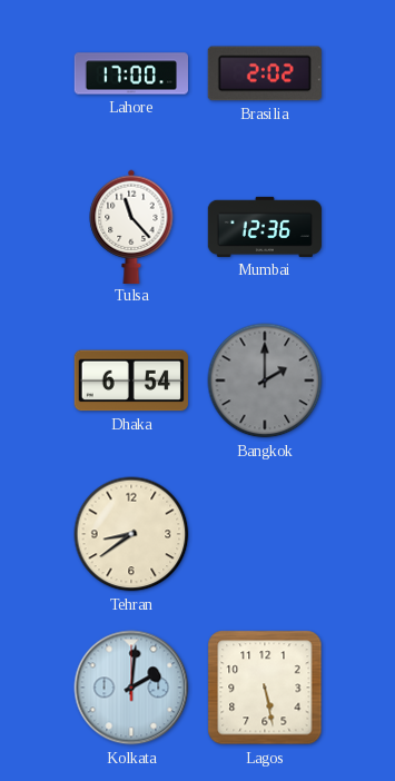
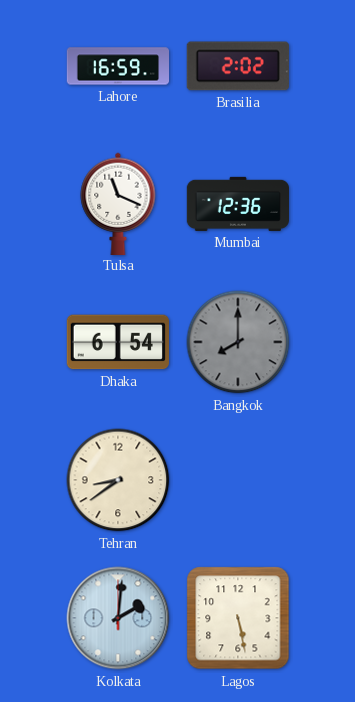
Lahore: 17:00 -> 16:59 (118, 66)
Tulsa: 11:23 -> 11:19 (118, 203)
Bangkok: 2:00 -> 8:00 (238, 342)
